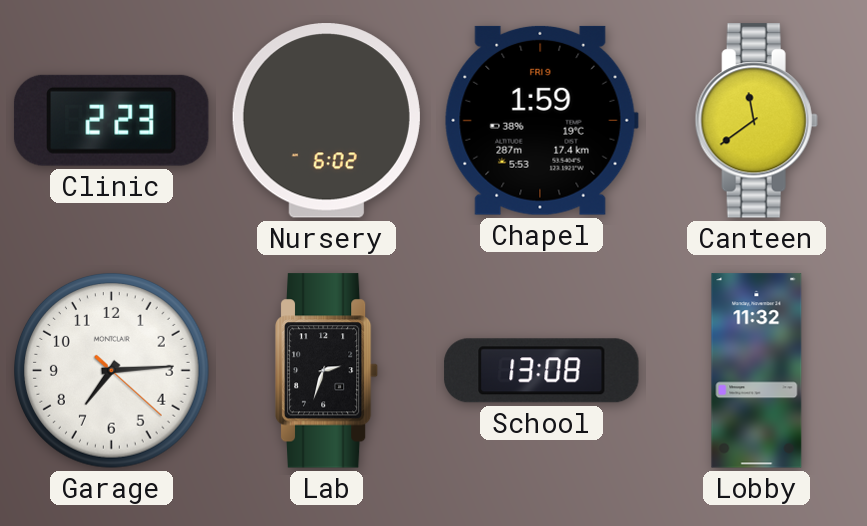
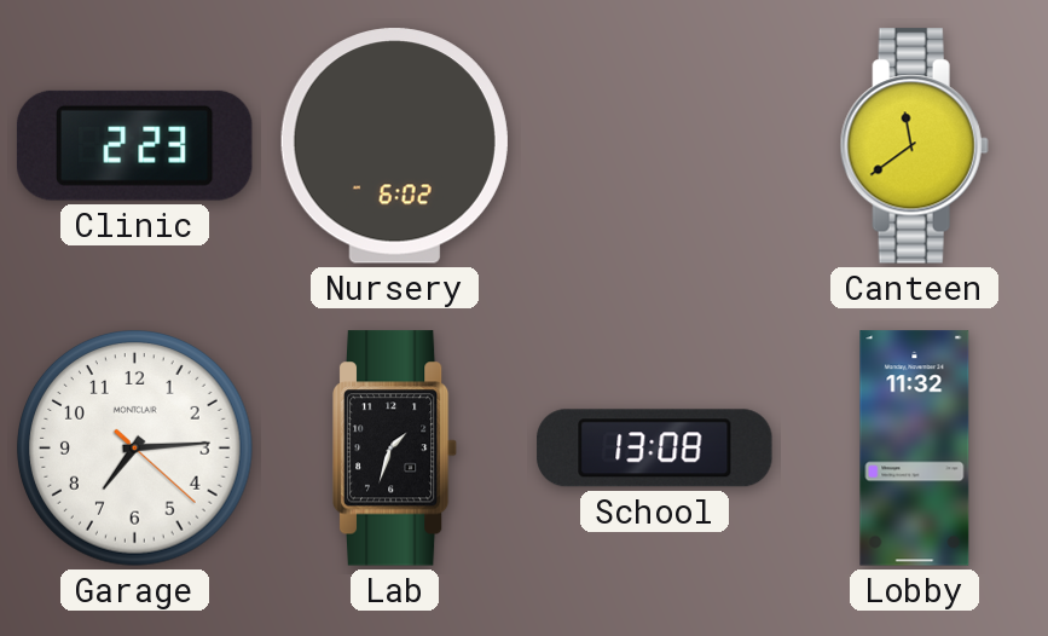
Chapel: 1:59 -> none (541, 120)
Lab: 2:33 -> 1:33 (395, 449)
